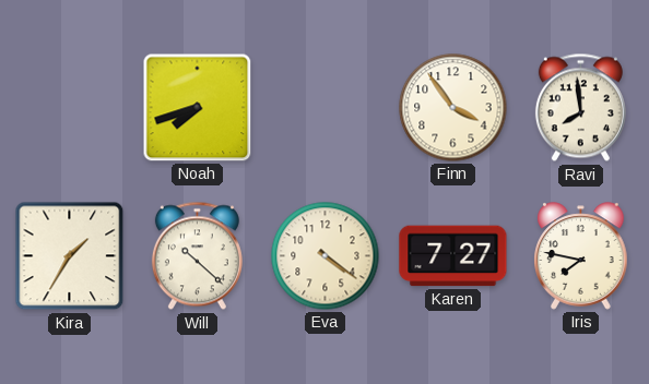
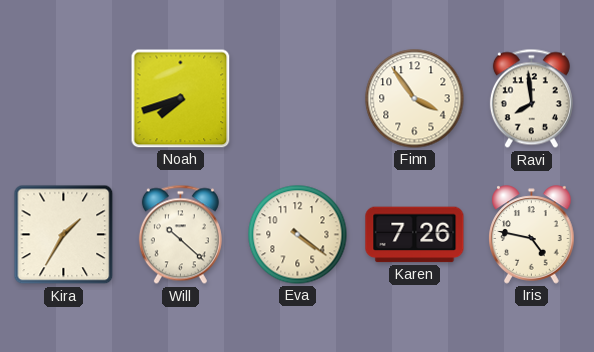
Karen: 7:27 -> 7:26 (415, 235)
Iris: 7:47 -> 4:47 (532, 235)
